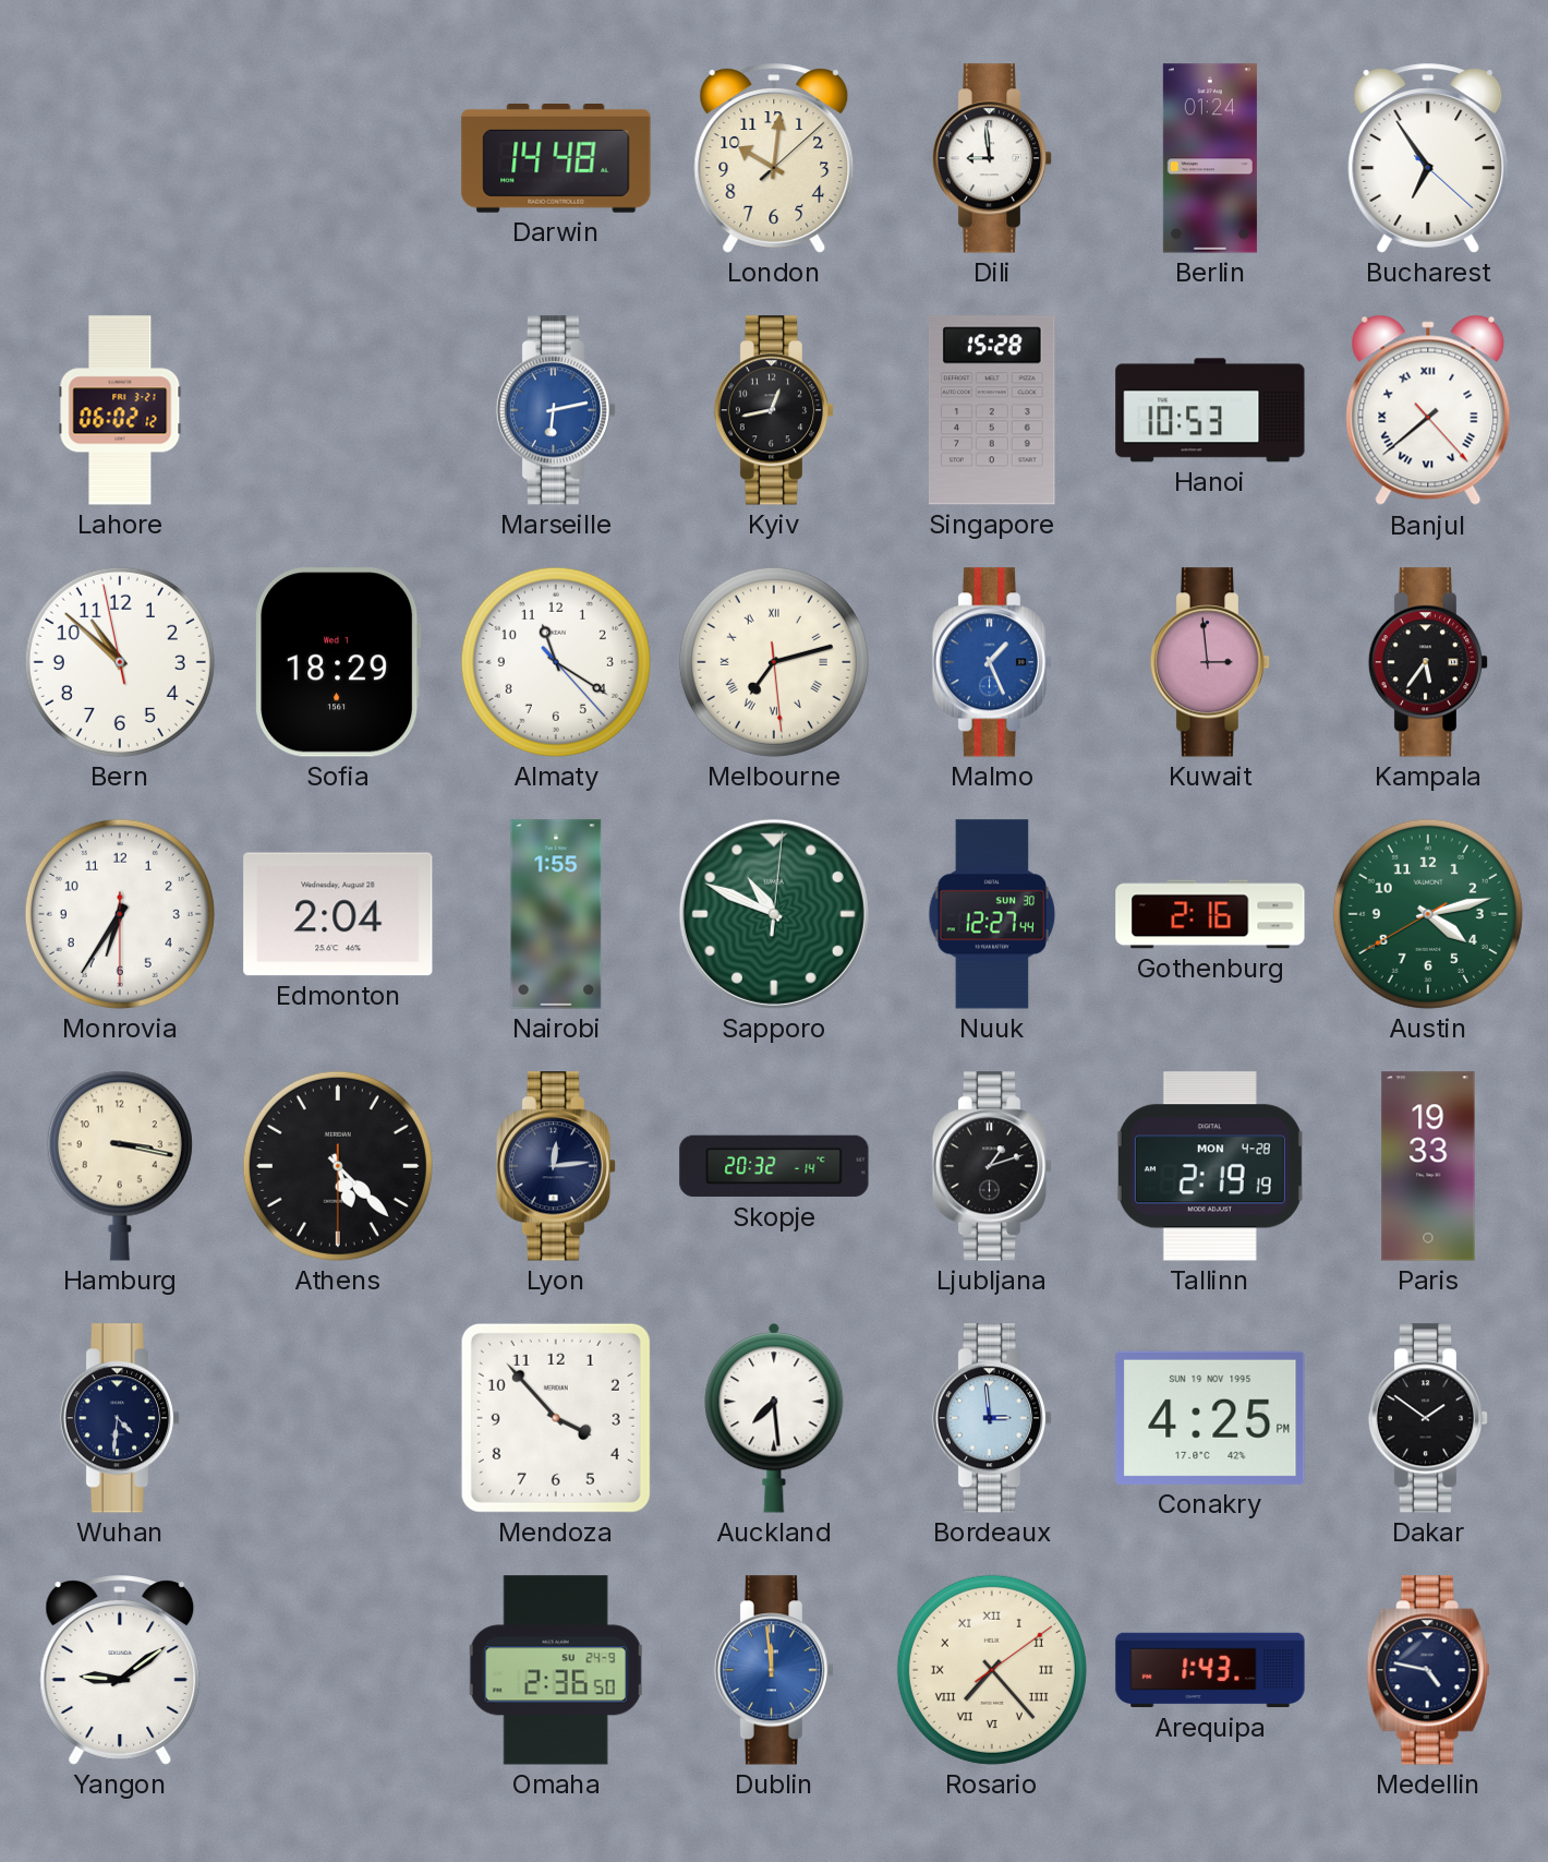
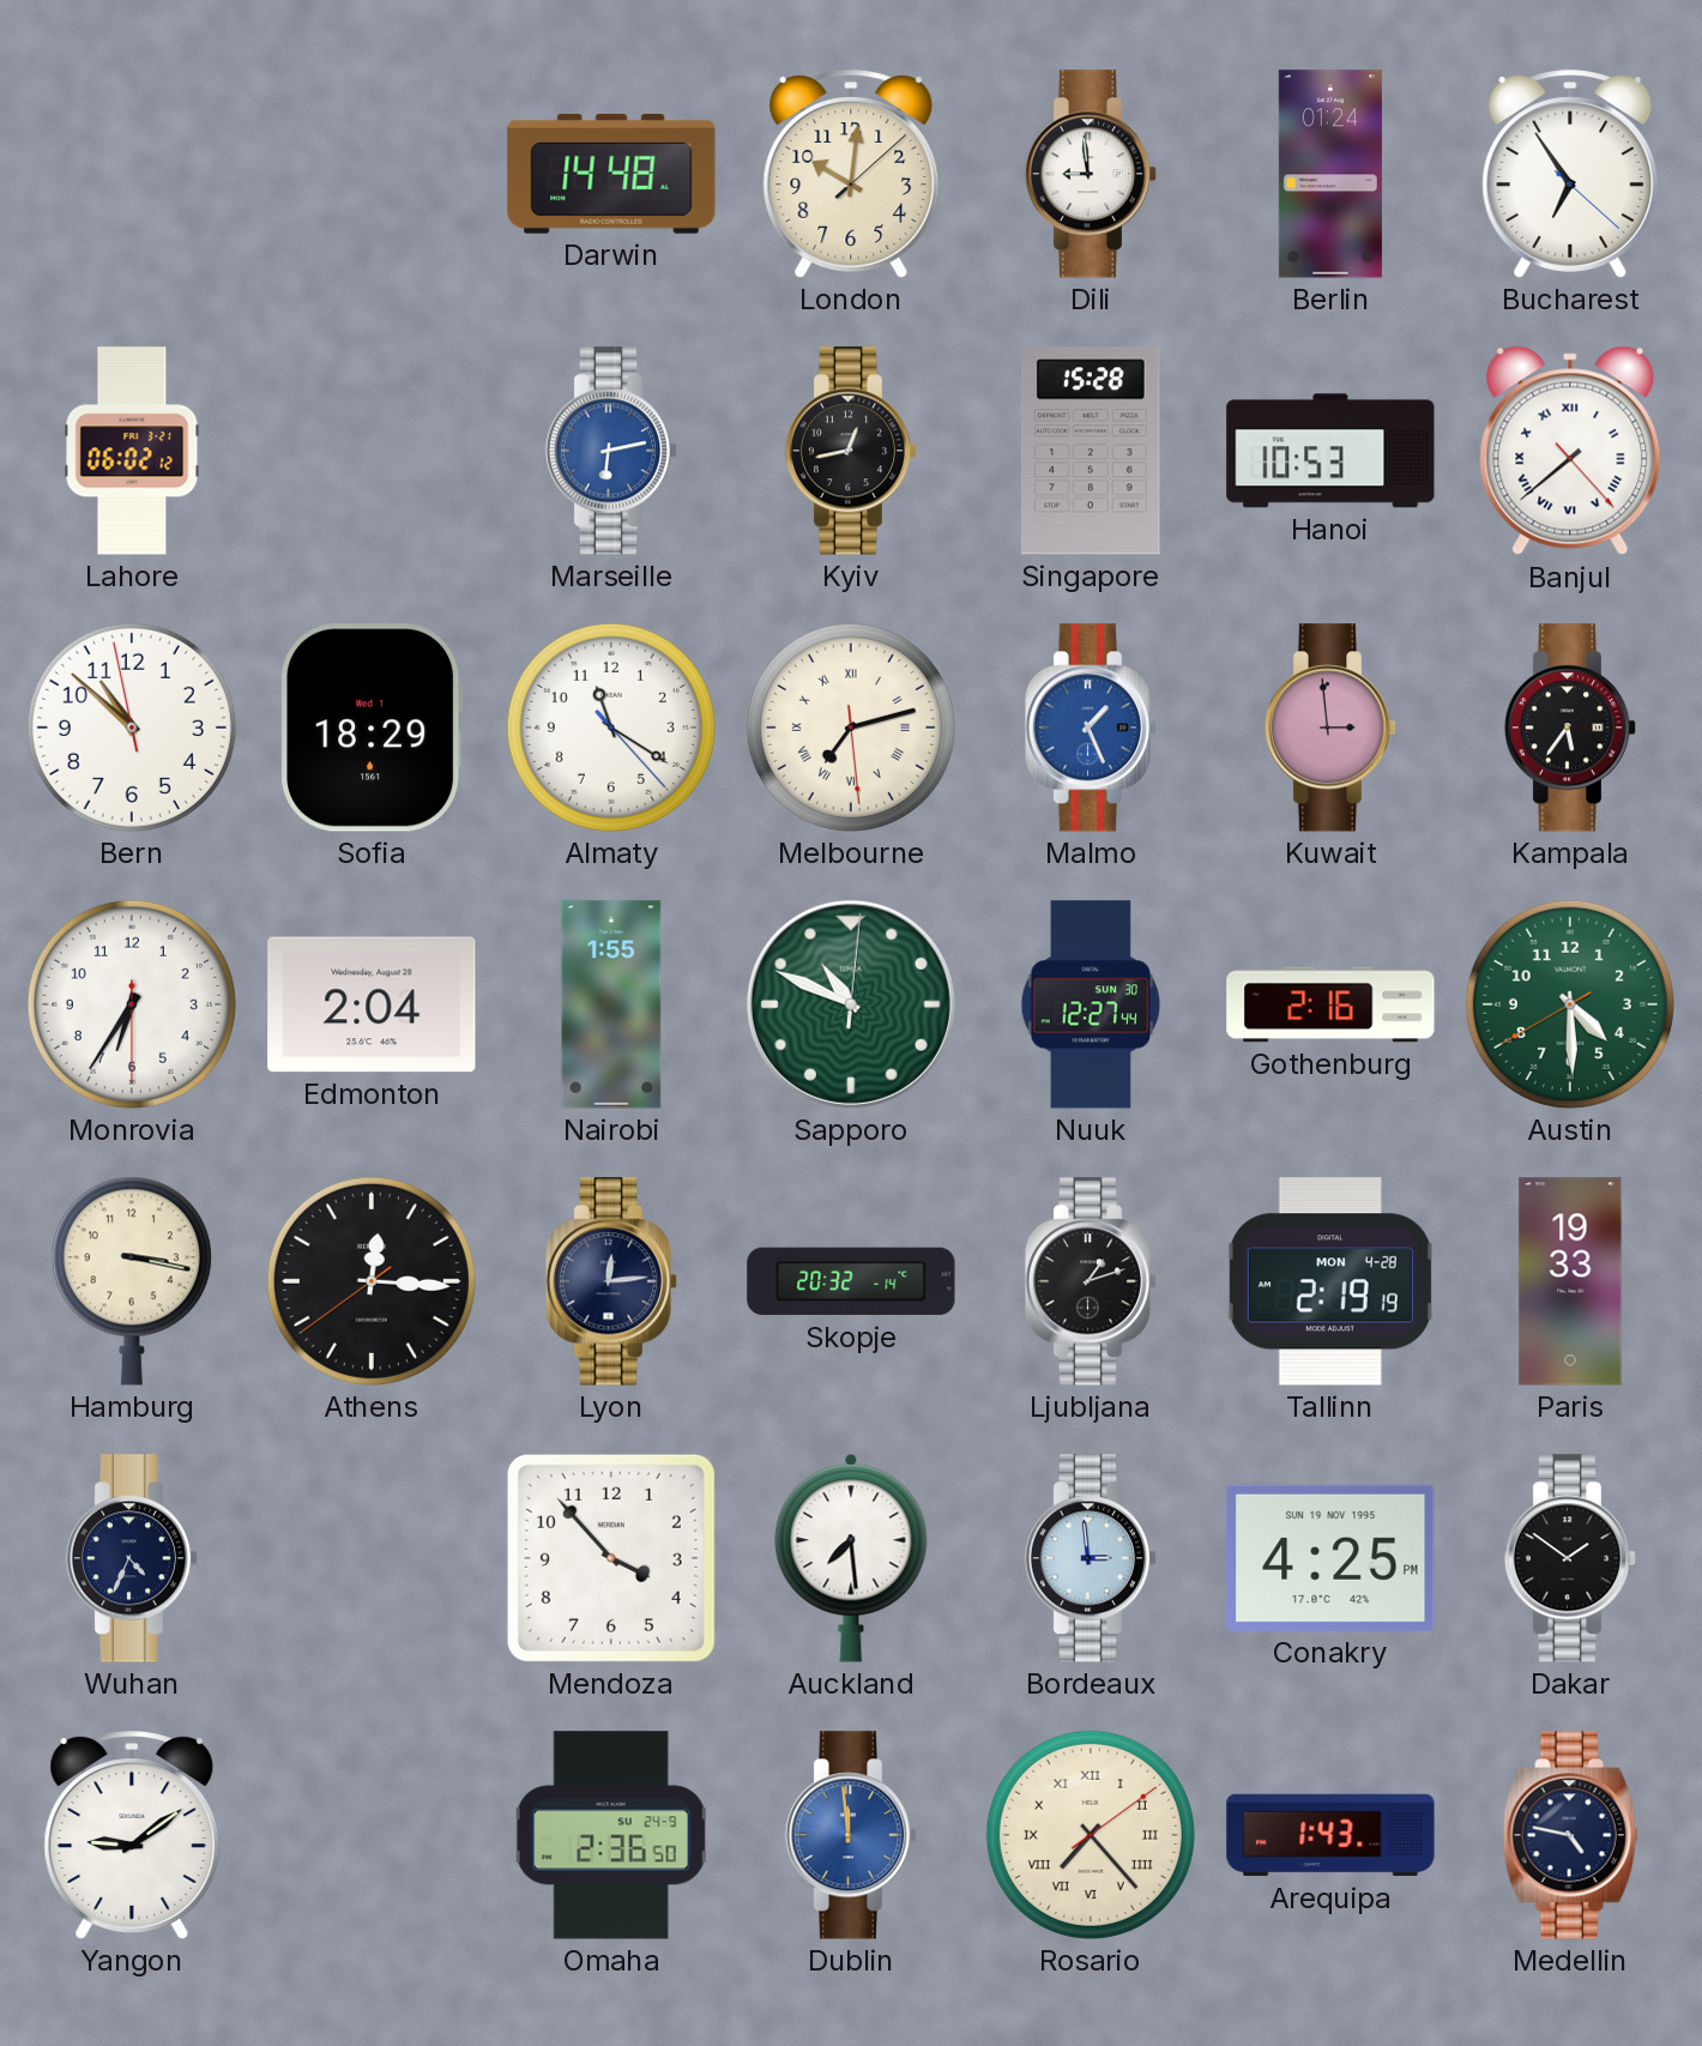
Austin: 4:12 -> 4:29 (1570, 1004)
Athens: 5:22 -> 12:15 (372, 1281)
Wuhan: 4:31 -> 4:34 (132, 1558)
